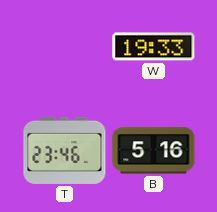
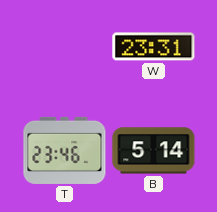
W: 19:33 -> 23:31 (154, 47)
B: 5:16 -> 5:14 (154, 151)
